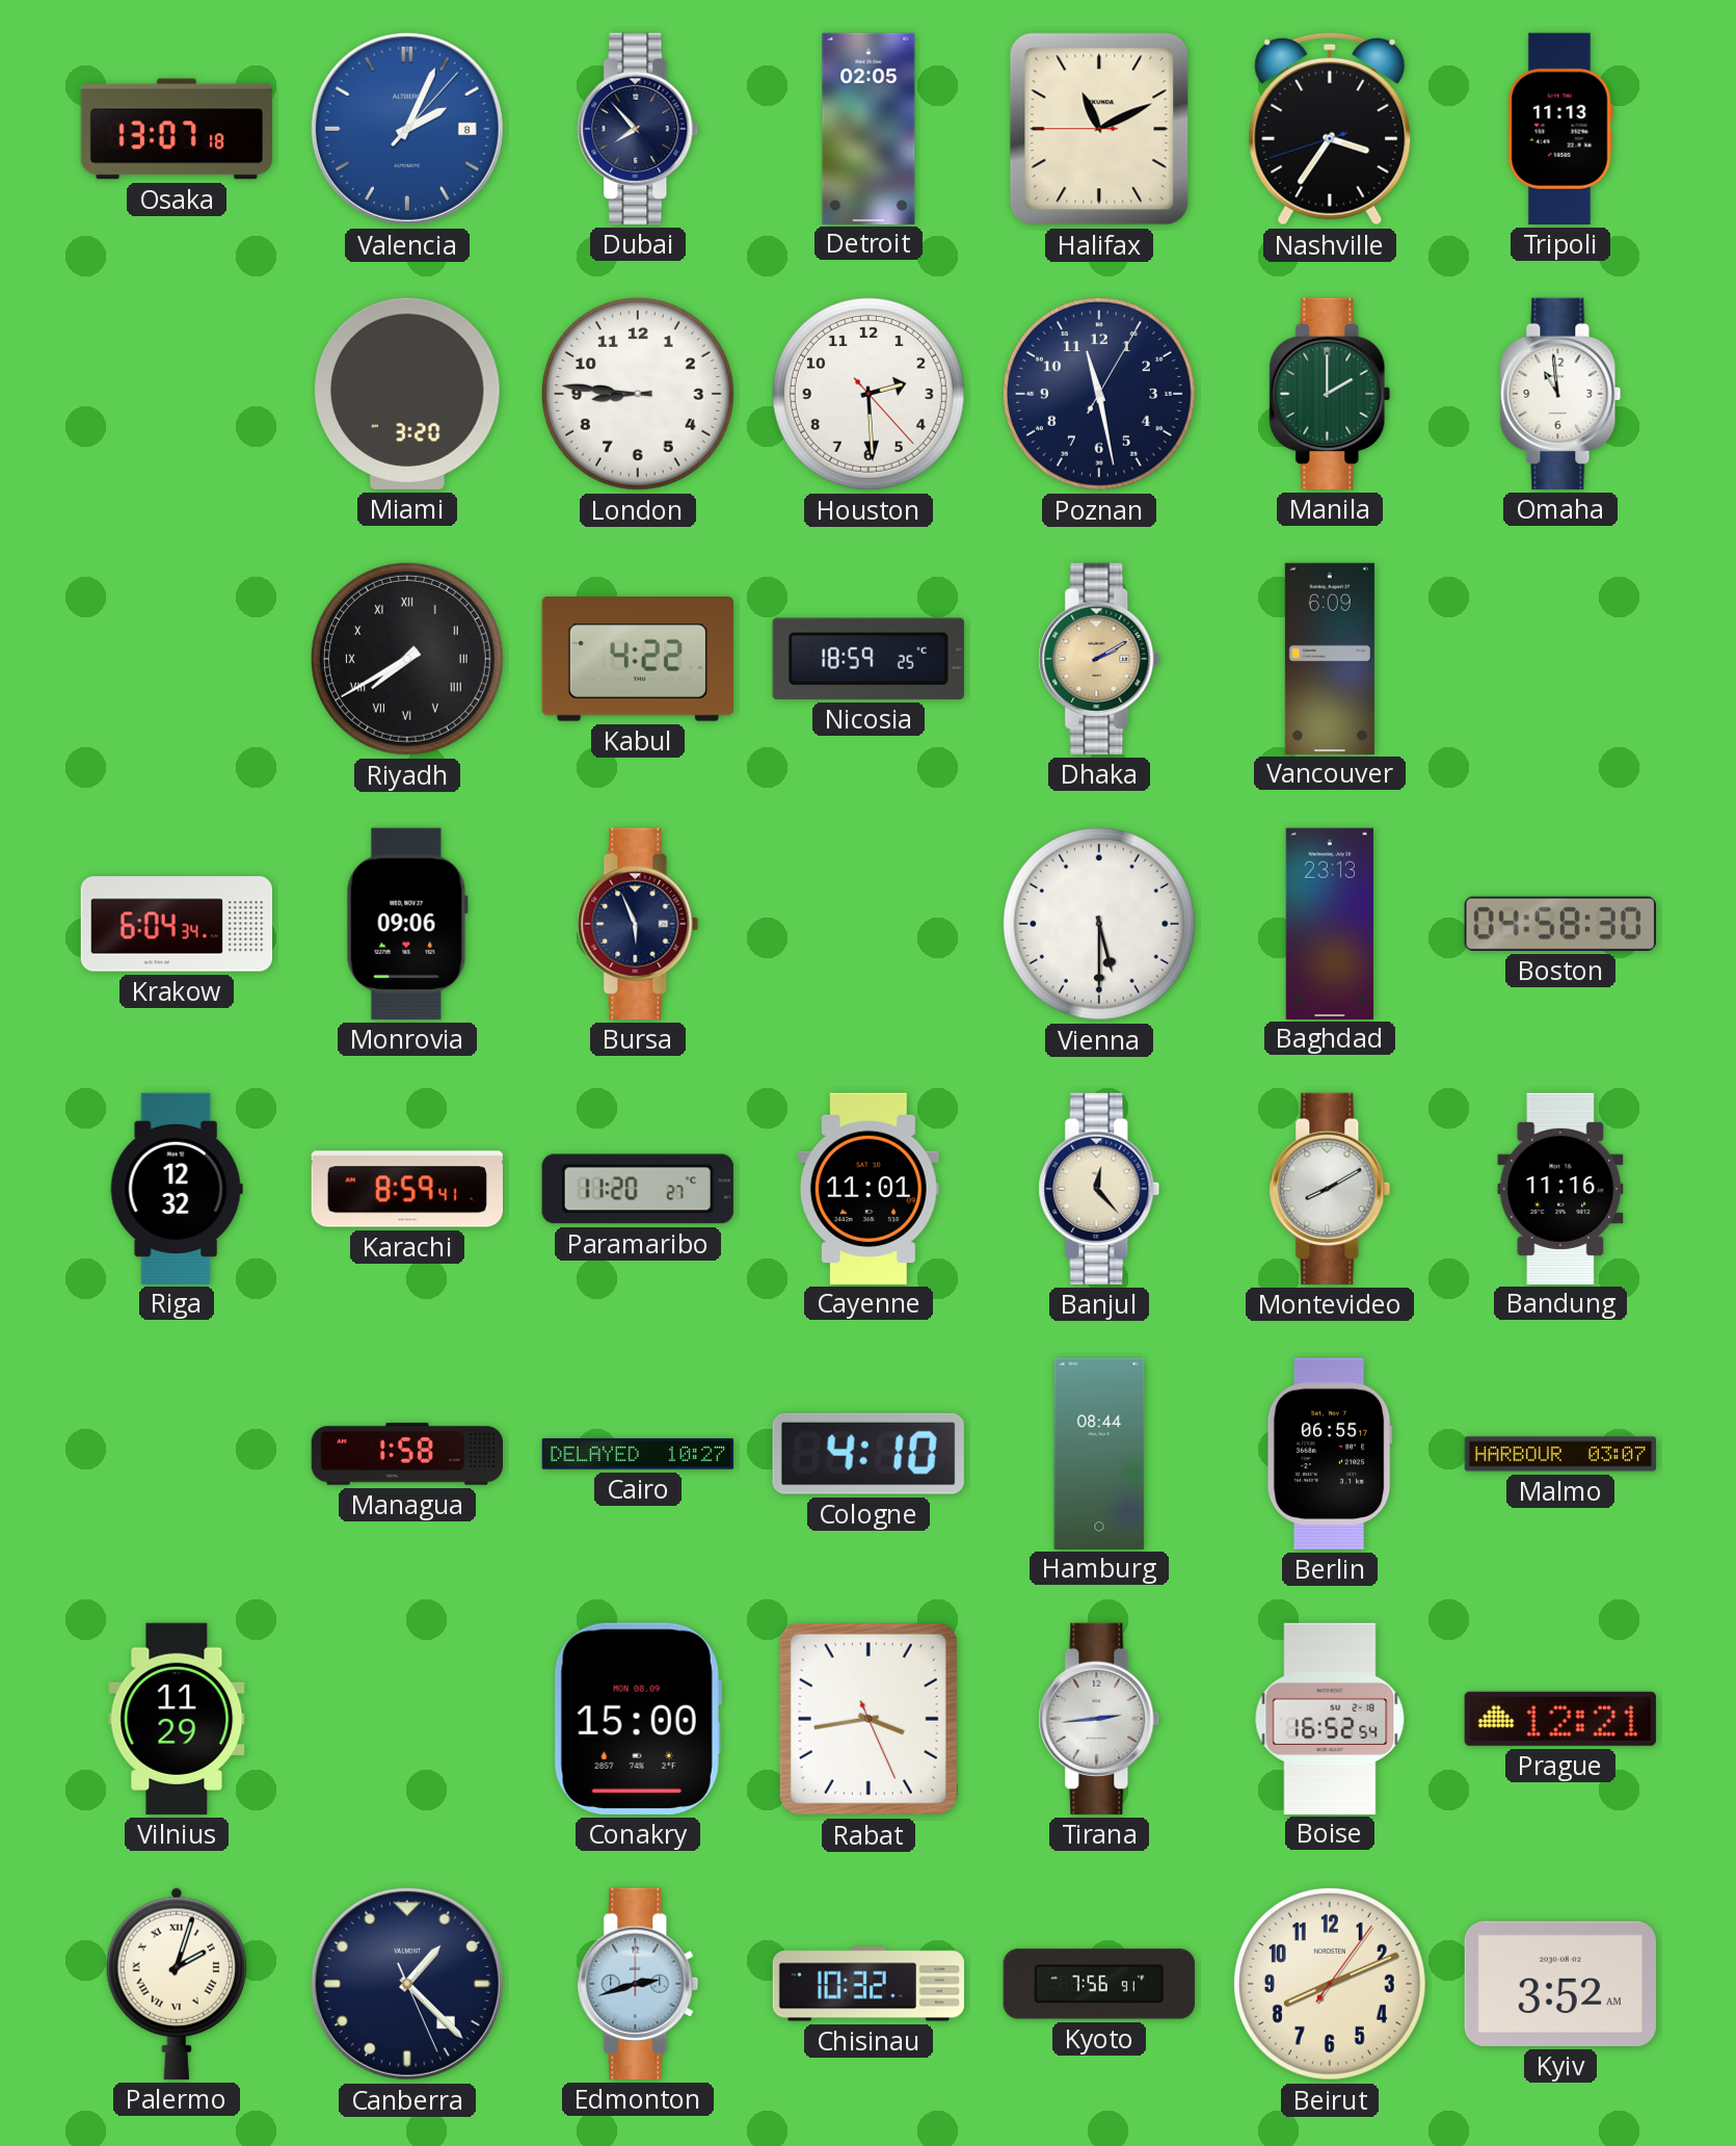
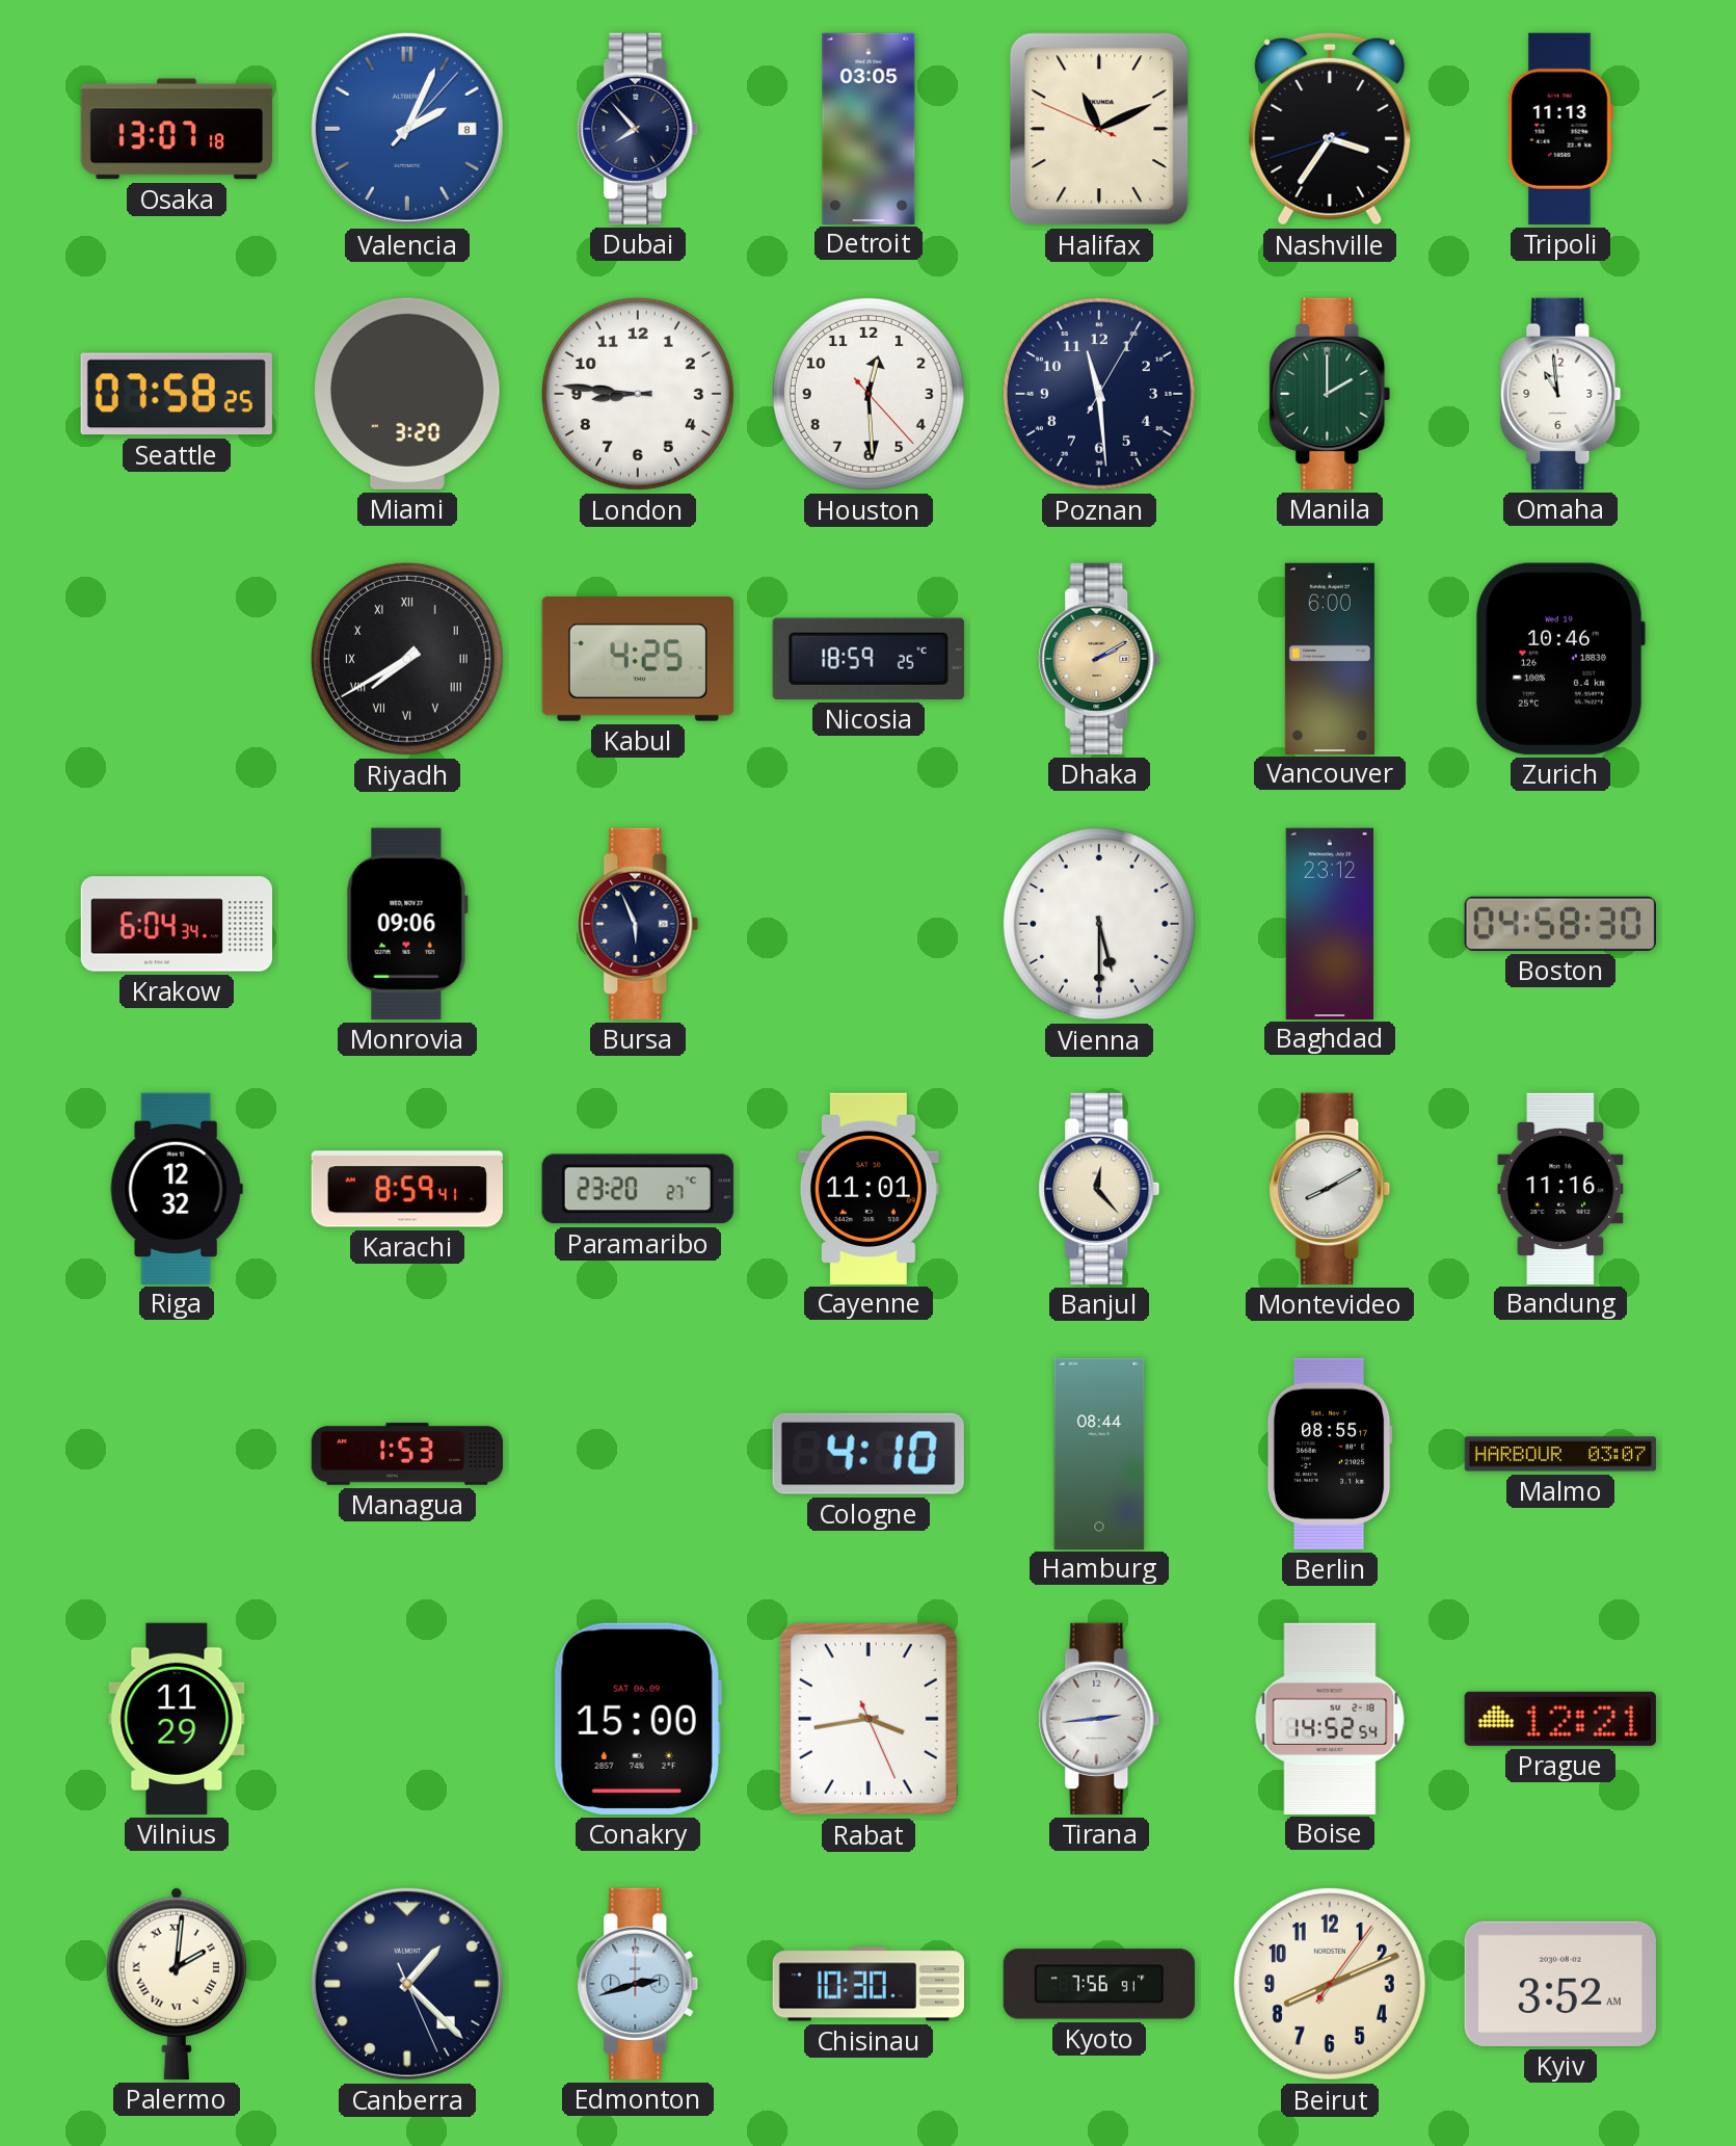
Detroit: 02:05 -> 03:05 (869, 128)
Halifax: 11:10:45 -> 11:10:49 (1099, 129)
Seattle: none -> 07:58 (177, 394)
Houston: 2:29 -> 12:29 (869, 394)
Poznan: 11:28 -> 11:29 (1099, 394)
Kabul: 4:22 -> 4:25 (638, 659)
Vancouver: 6:09 -> 6:00 (1330, 658)
Zurich: none -> 10:46 (1560, 659)
Baghdad: 23:13 -> 23:12 (1329, 923)
Paramaribo: 11:20 -> 23:20 (638, 1189)
Managua: 1:58 -> 1:53 (406, 1454)
Cairo: 10:27 -> none (637, 1454)
Berlin: 06:55 -> 08:55 (1330, 1454)
Conakry date: MON 08.09 -> SAT 06.09 (638, 1719)
Boise: 16:52 -> 14:52 (1330, 1718)
Palermo: 2:03 -> 2:01 (176, 1984)
Chisinau: 10:32 -> 10:30 (867, 1984)
